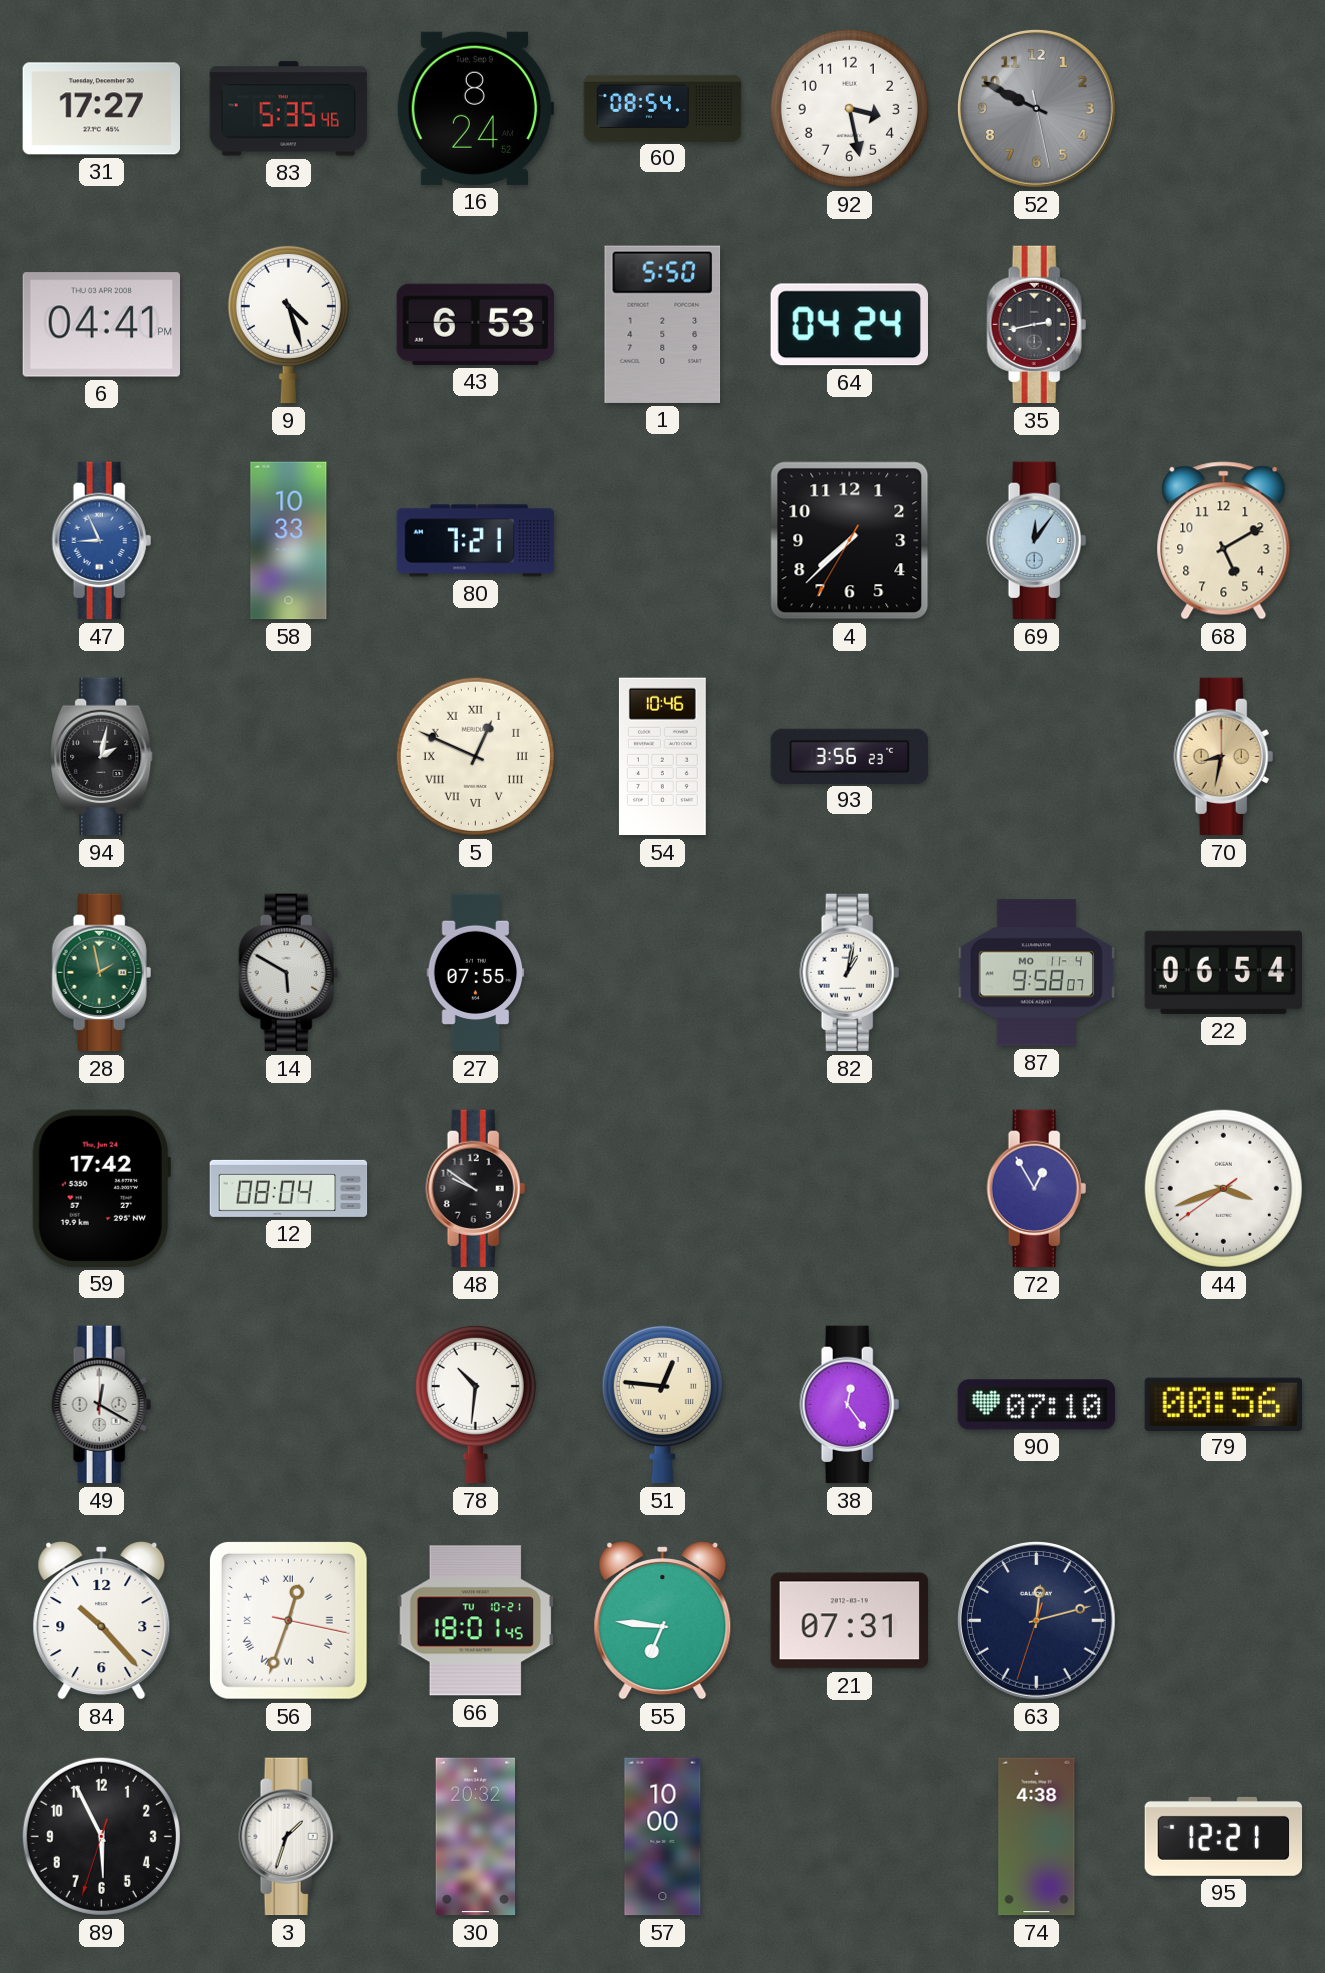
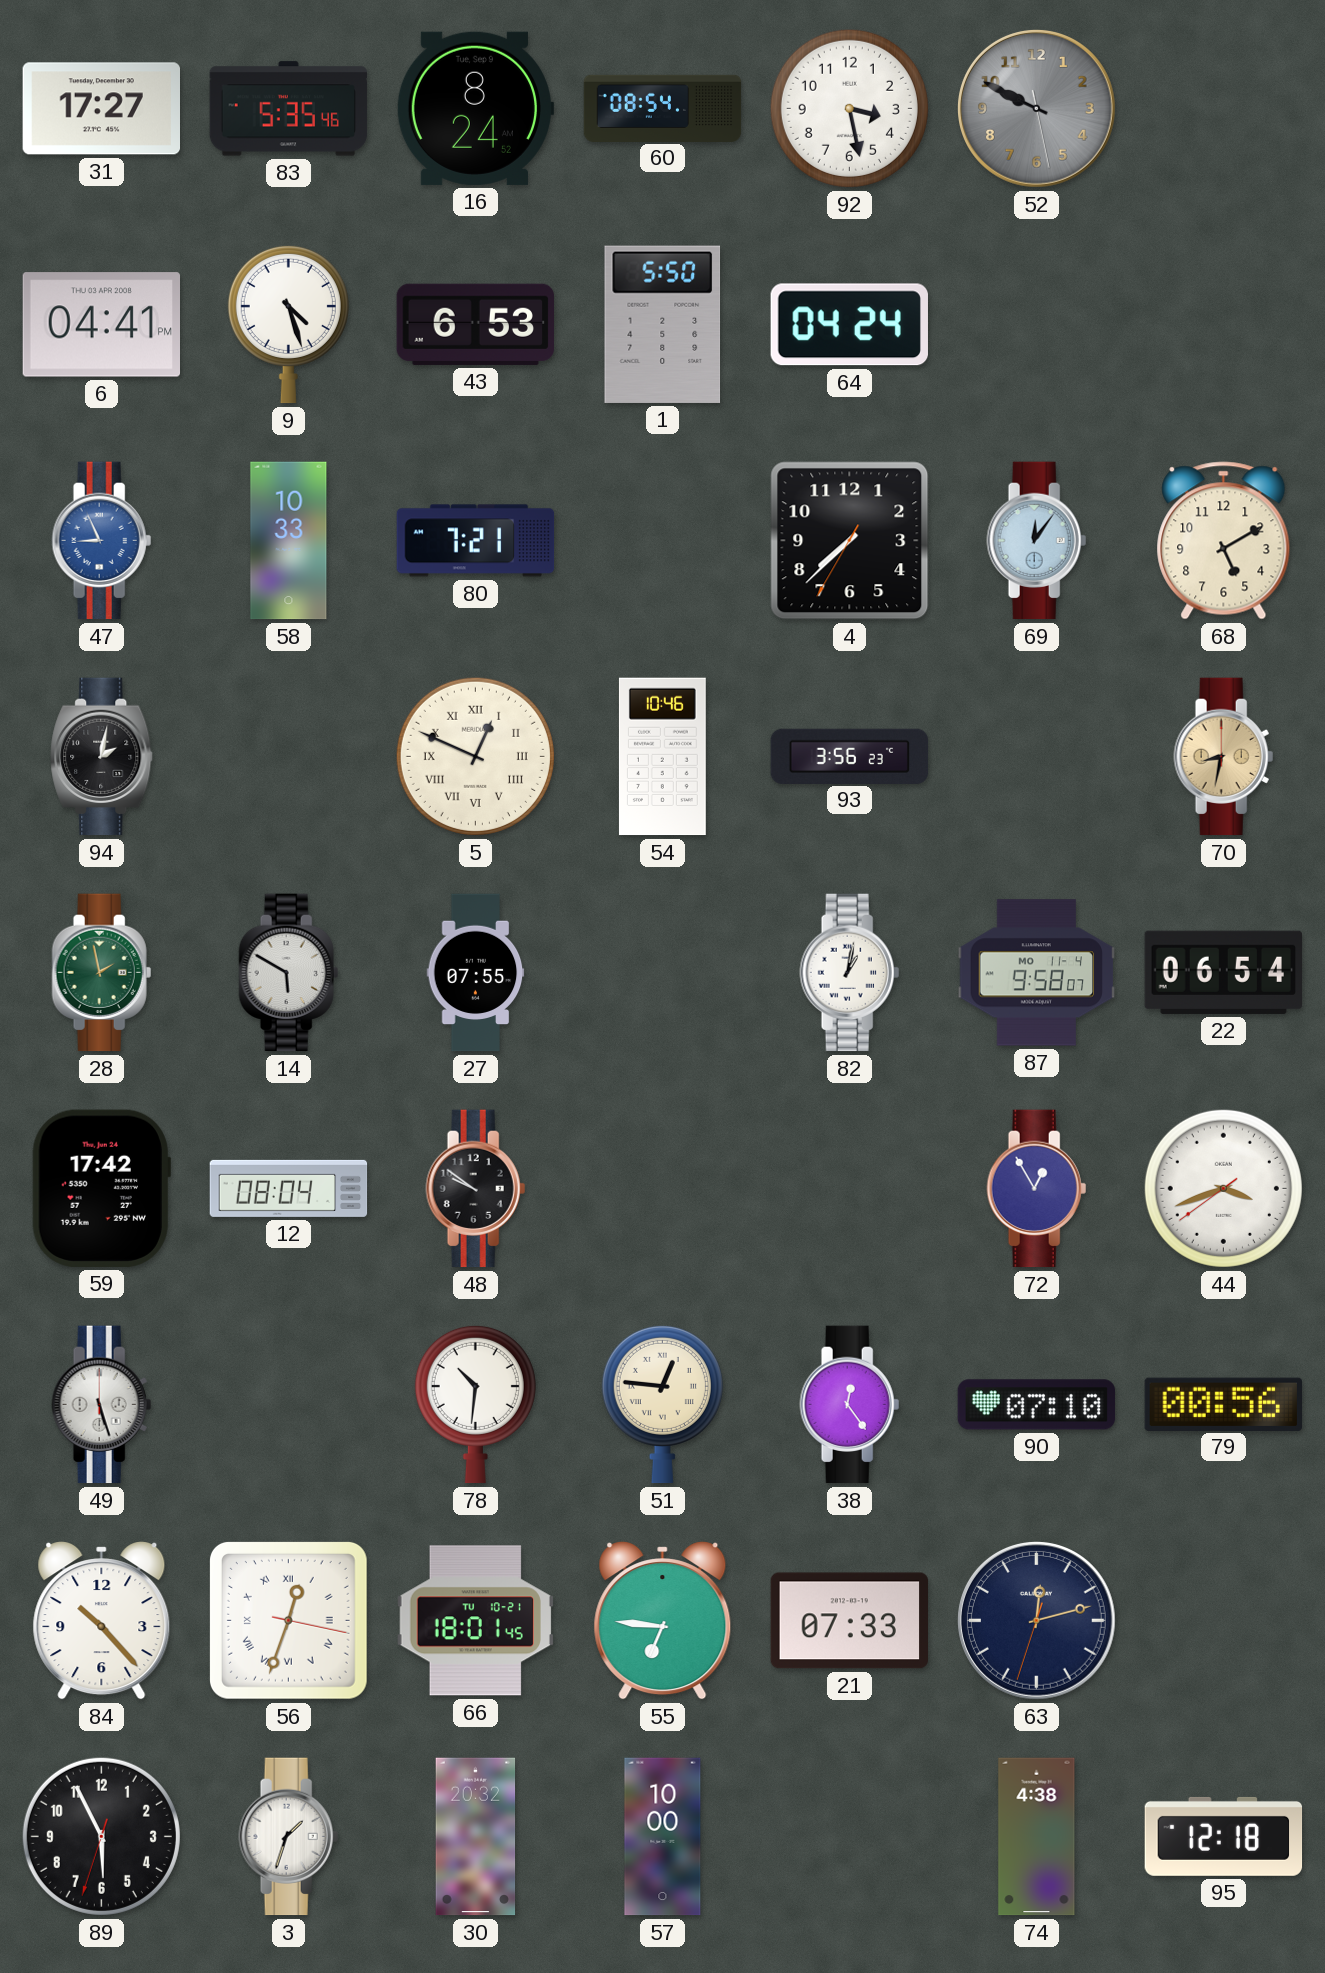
35: 2:43 -> none (1037, 325)
49: 12:20 -> 5:27 (102, 1405)
21: 07:31 -> 07:33 (850, 1621)
95: 12:21 -> 12:18 (1224, 1836)
